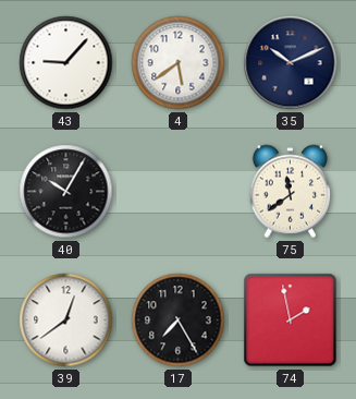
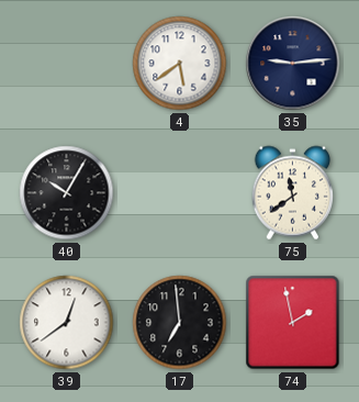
43: 9:07 -> none (66, 63)
35: 10:11 -> 9:14 (293, 64)
17: 7:25 -> 6:59 (180, 323)
